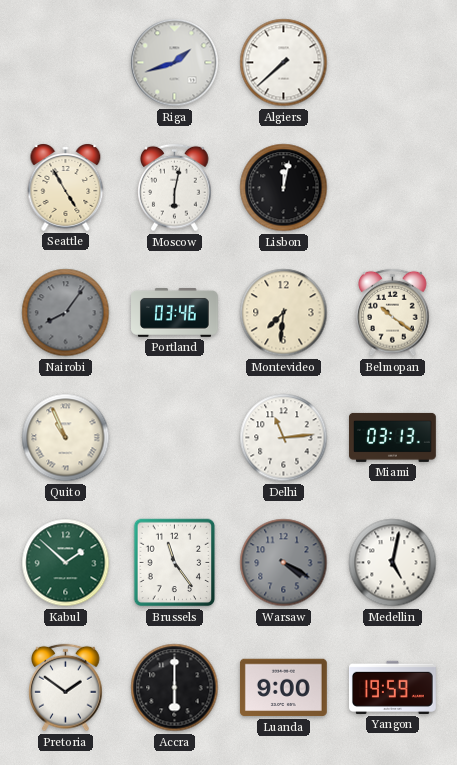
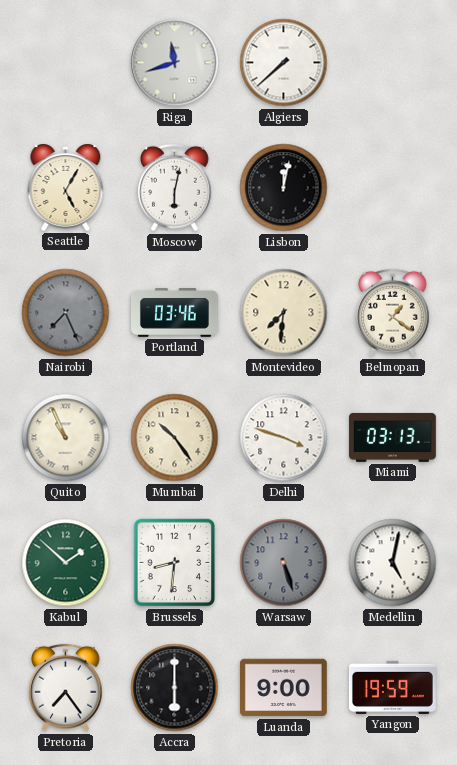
Riga: 1:42 -> 11:42 (175, 63)
Seattle: 4:55 -> 5:05 (66, 187)
Nairobi: 8:06 -> 7:26 (66, 313)
Belmopan: 10:21 -> 1:21 (393, 313)
Mumbai: none -> 10:24 (175, 438)
Delhi: 11:14 -> 3:48 (284, 438)
Brussels: 11:24 -> 8:31 (175, 563)
Warsaw: 4:20 -> 5:27 (284, 563)
Pretoria: 1:51 -> 7:24 (66, 688)
